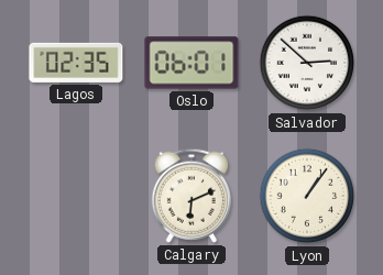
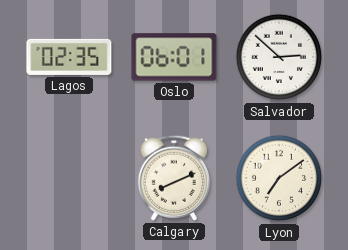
Calgary: 6:11 -> 8:11 (174, 178)
Lyon: 1:06 -> 7:09 (279, 178)
